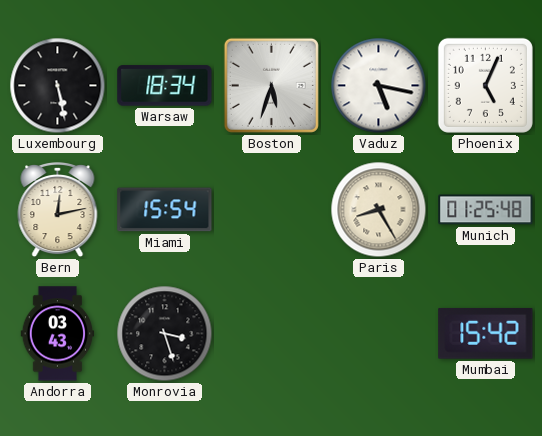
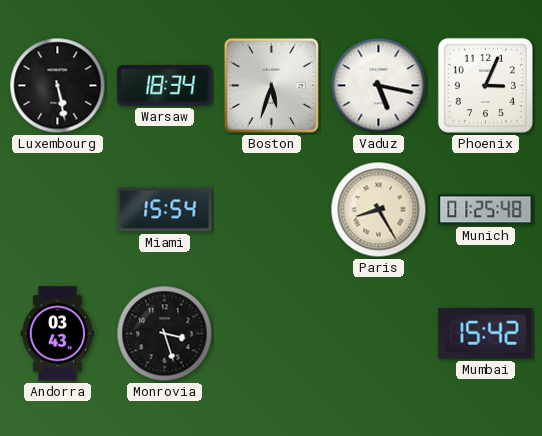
Phoenix: 5:04 -> 3:04 (485, 85)
Bern: 12:13 -> none (58, 210)
